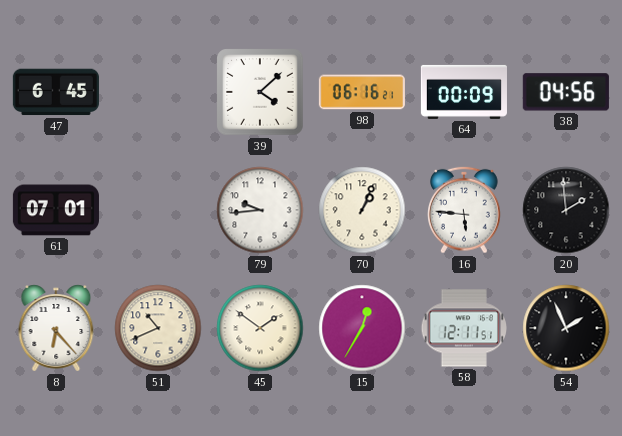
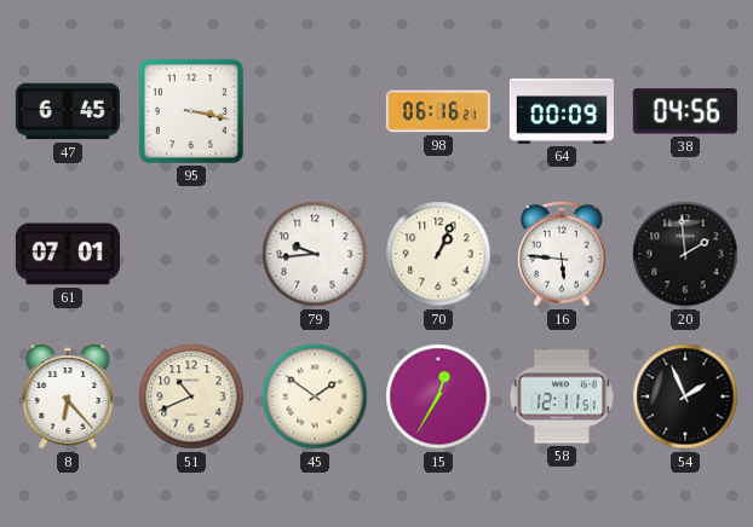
95: none -> 3:17 (191, 111)
39: 4:08 -> none (260, 92)
